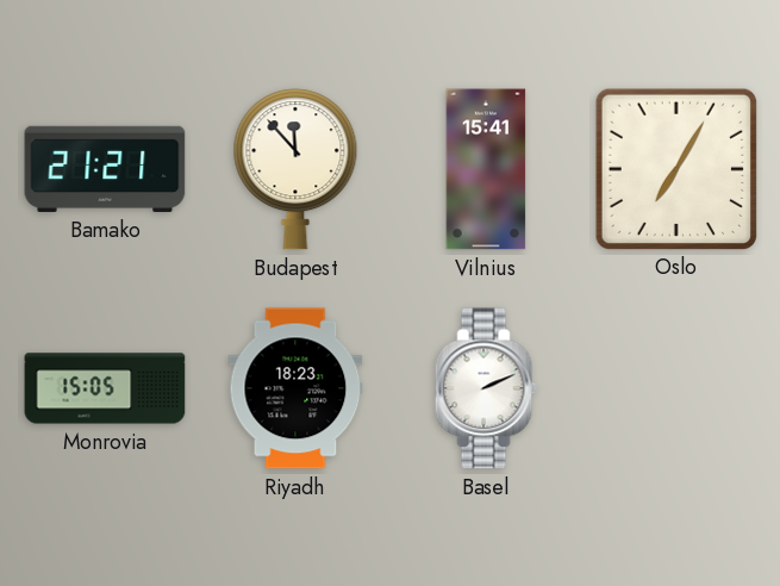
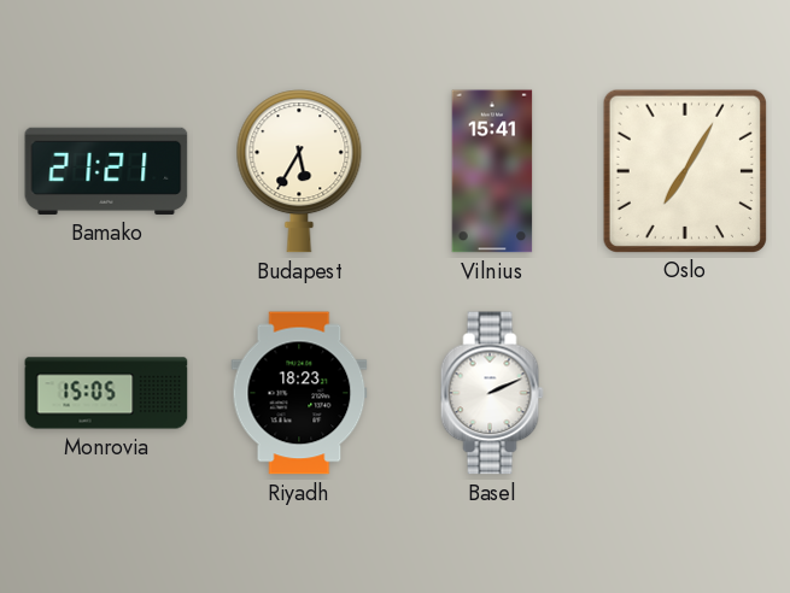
Budapest: 11:53 -> 5:35 (299, 171)
